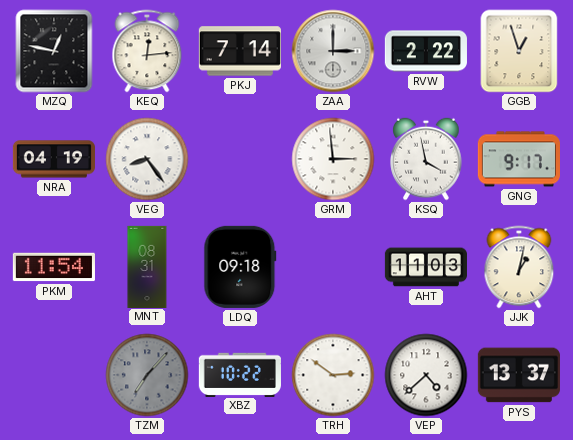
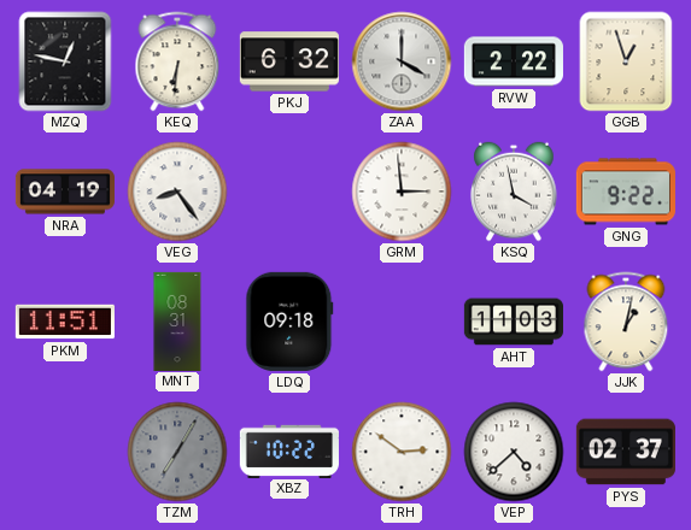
KEQ: 12:14 -> 6:31 (177, 61)
PKJ: 7:14 -> 6:32 (289, 61)
ZAA: 3:00 -> 4:00 (402, 61)
GNG: 9:17 -> 9:22 (626, 192)
PKM: 11:54 -> 11:51 (65, 322)
TZM: 7:07 -> 7:05 (177, 452)
PYS: 13:37 -> 02:37 (626, 452)
